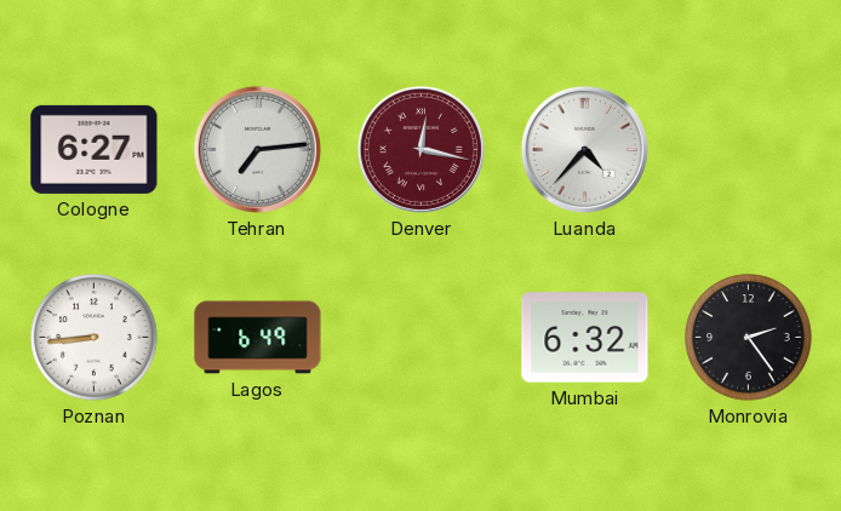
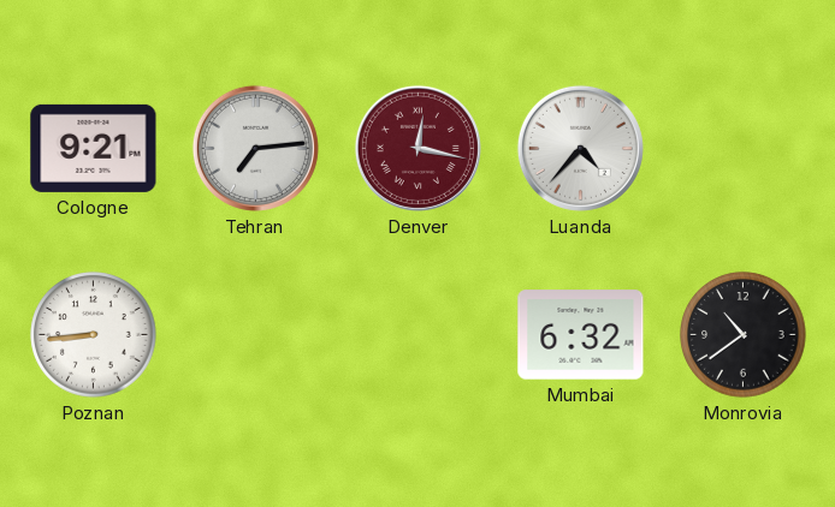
Cologne: 6:27 -> 9:21 (94, 148)
Lagos: 6:49 -> none (258, 338)
Monrovia: 2:24 -> 10:39 (744, 335)
